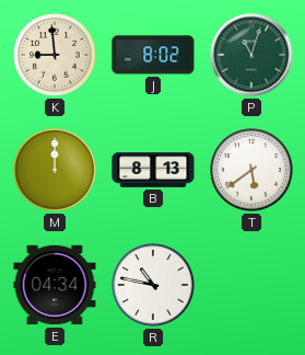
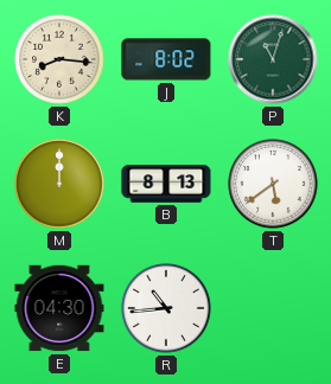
K: 8:59 -> 8:16 (59, 59)
E: 04:34 -> 04:30 (59, 308)
R: 10:47 -> 10:44 (166, 308)
